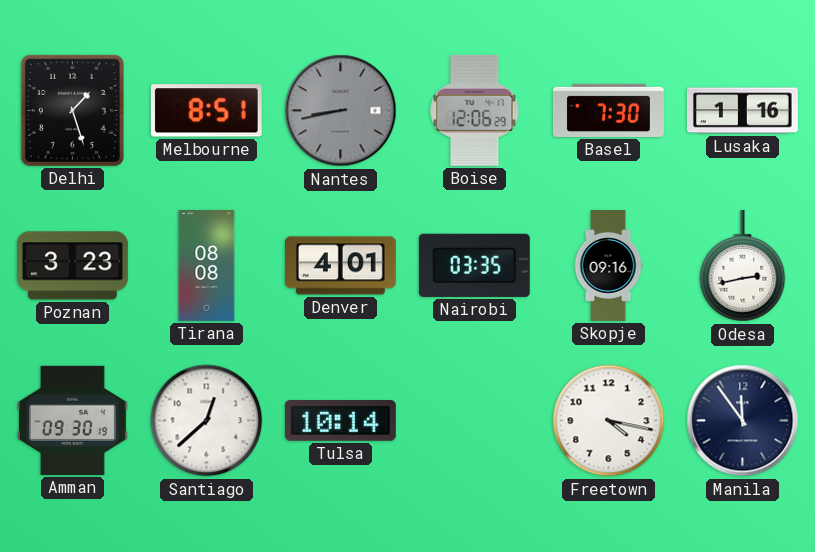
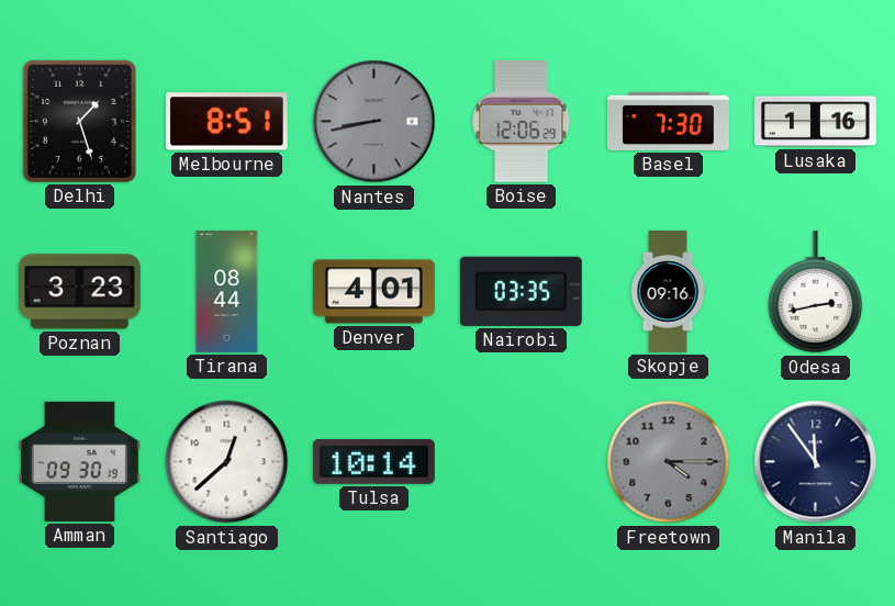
Tirana: 08:08 -> 08:44 (227, 292)
Freetown: 4:17 -> 4:15 (669, 462)
Freetown dial: white -> grey (669, 462)
